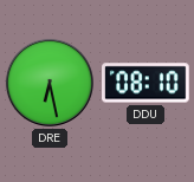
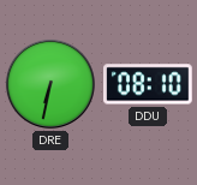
DRE: 6:28 -> 6:32 (50, 84)
